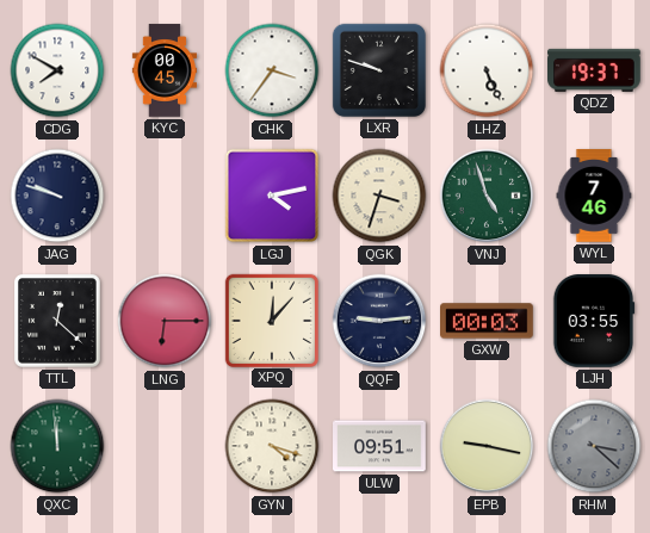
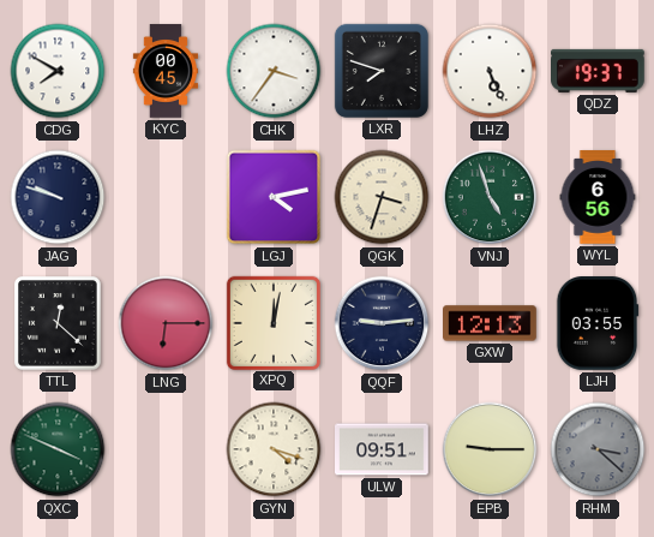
LXR: 9:48 -> 7:48 (382, 71)
WYL: 7:46 -> 6:56 (598, 197)
XPQ: 12:07 -> 12:02 (272, 322)
GXW: 00:03 -> 12:13 (491, 323)
QXC: 11:59 -> 3:49 (58, 449)
EPB: 9:17 -> 9:15 (490, 449)
